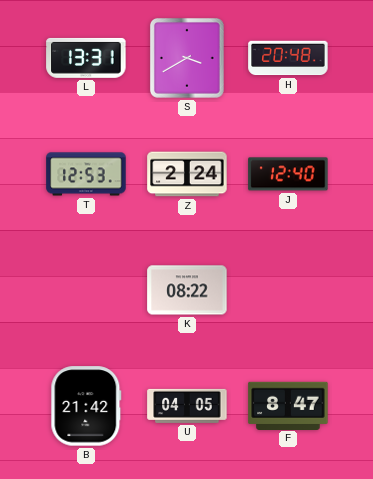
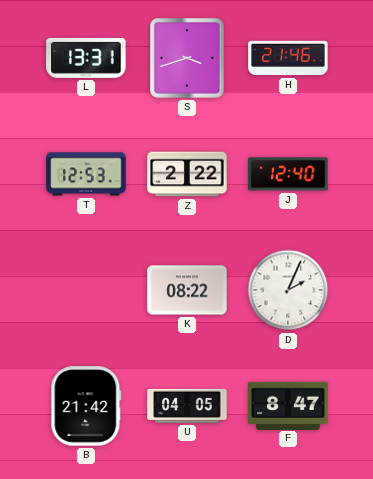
S: 3:40 -> 3:42 (187, 58)
H: 20:48 -> 21:46 (288, 58)
Z: 2:24 -> 2:22 (187, 174)
D: none -> 2:04 (288, 290)
